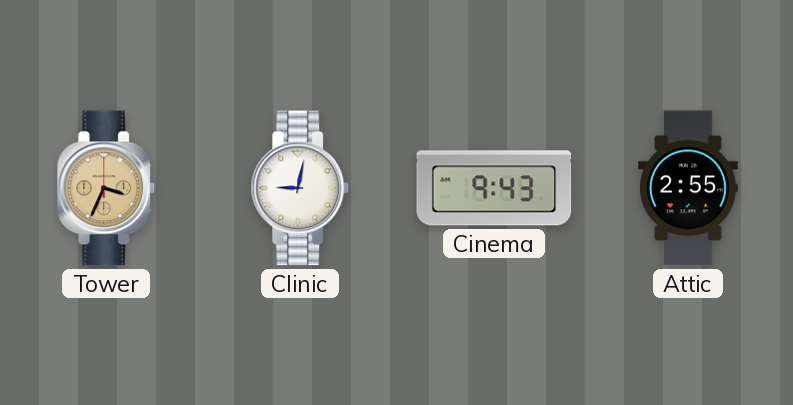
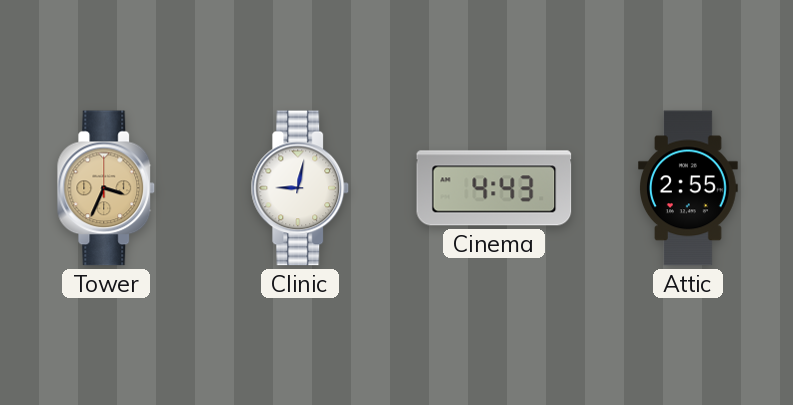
Cinema: 9:43 -> 4:43 (494, 188)
